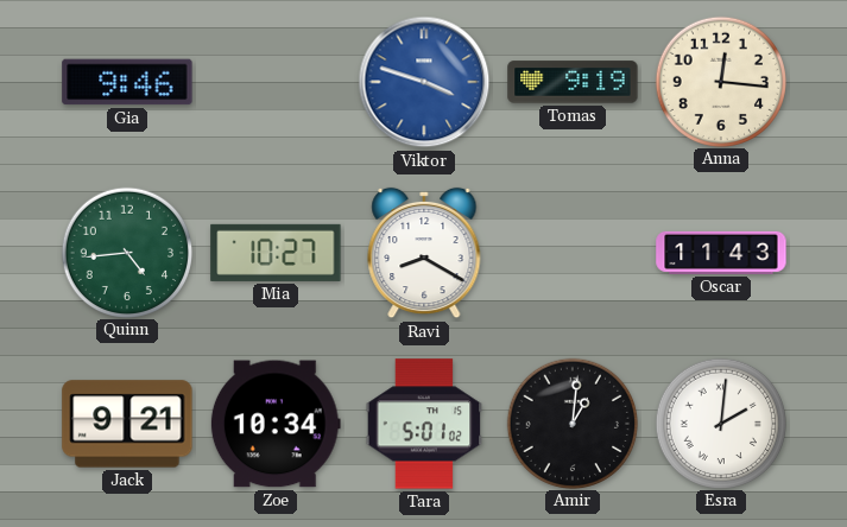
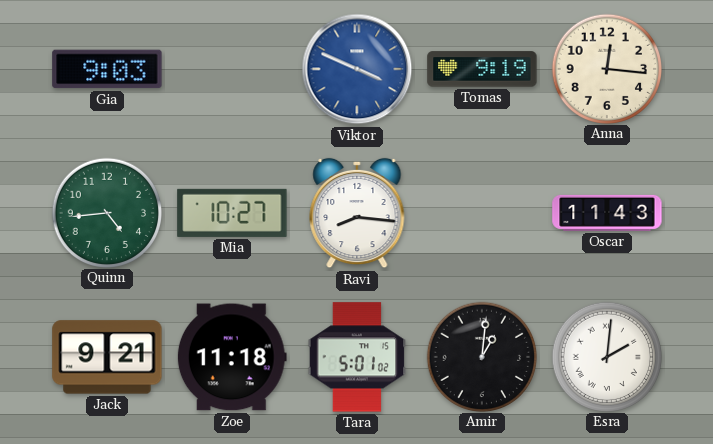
Gia: 9:46 -> 9:03 (107, 69)
Viktor: 3:48 -> 3:49 (357, 69)
Ravi: 8:20 -> 8:16 (357, 213)
Zoe: 10:34 -> 11:18 (232, 357)
